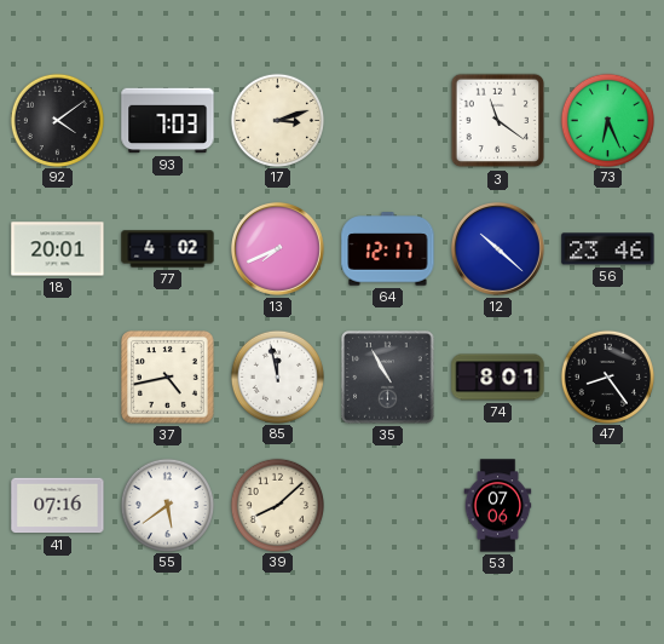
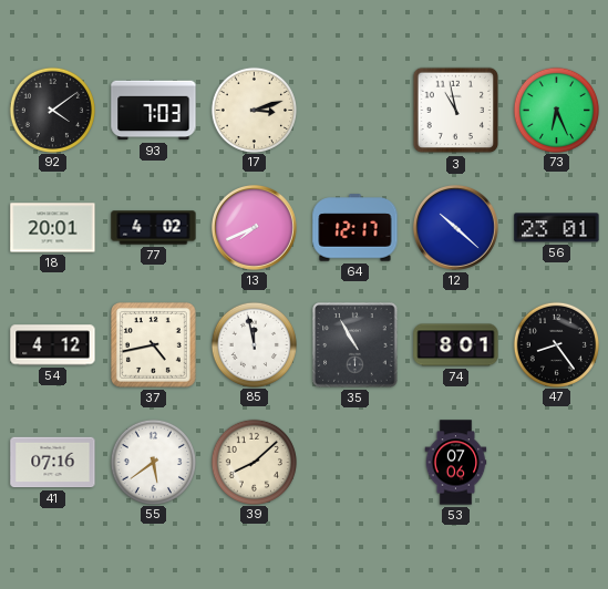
3: 11:21 -> 10:58 (456, 111)
56: 23:46 -> 23:01 (557, 228)
54: none -> 4:12 (53, 345)
